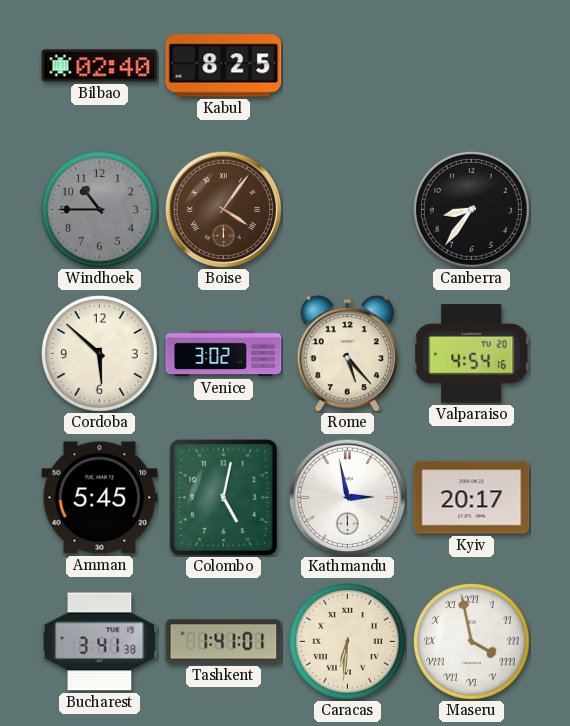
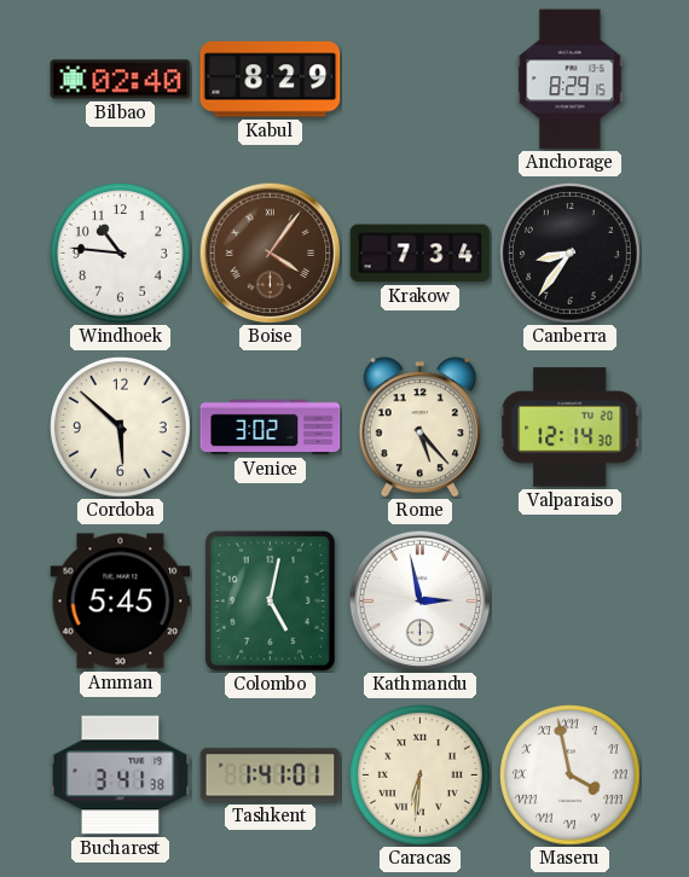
Kabul: 8:25 -> 8:29 (271, 80)
Anchorage: none -> 8:29 (571, 80)
Windhoek: 10:45 -> 10:46 (121, 254)
Windhoek dial: grey -> white (121, 254)
Krakow: none -> 7:34 (421, 254)
Valparaiso: 4:54 -> 12:14 (571, 428)
Kyiv: 20:17 -> none (472, 498)
